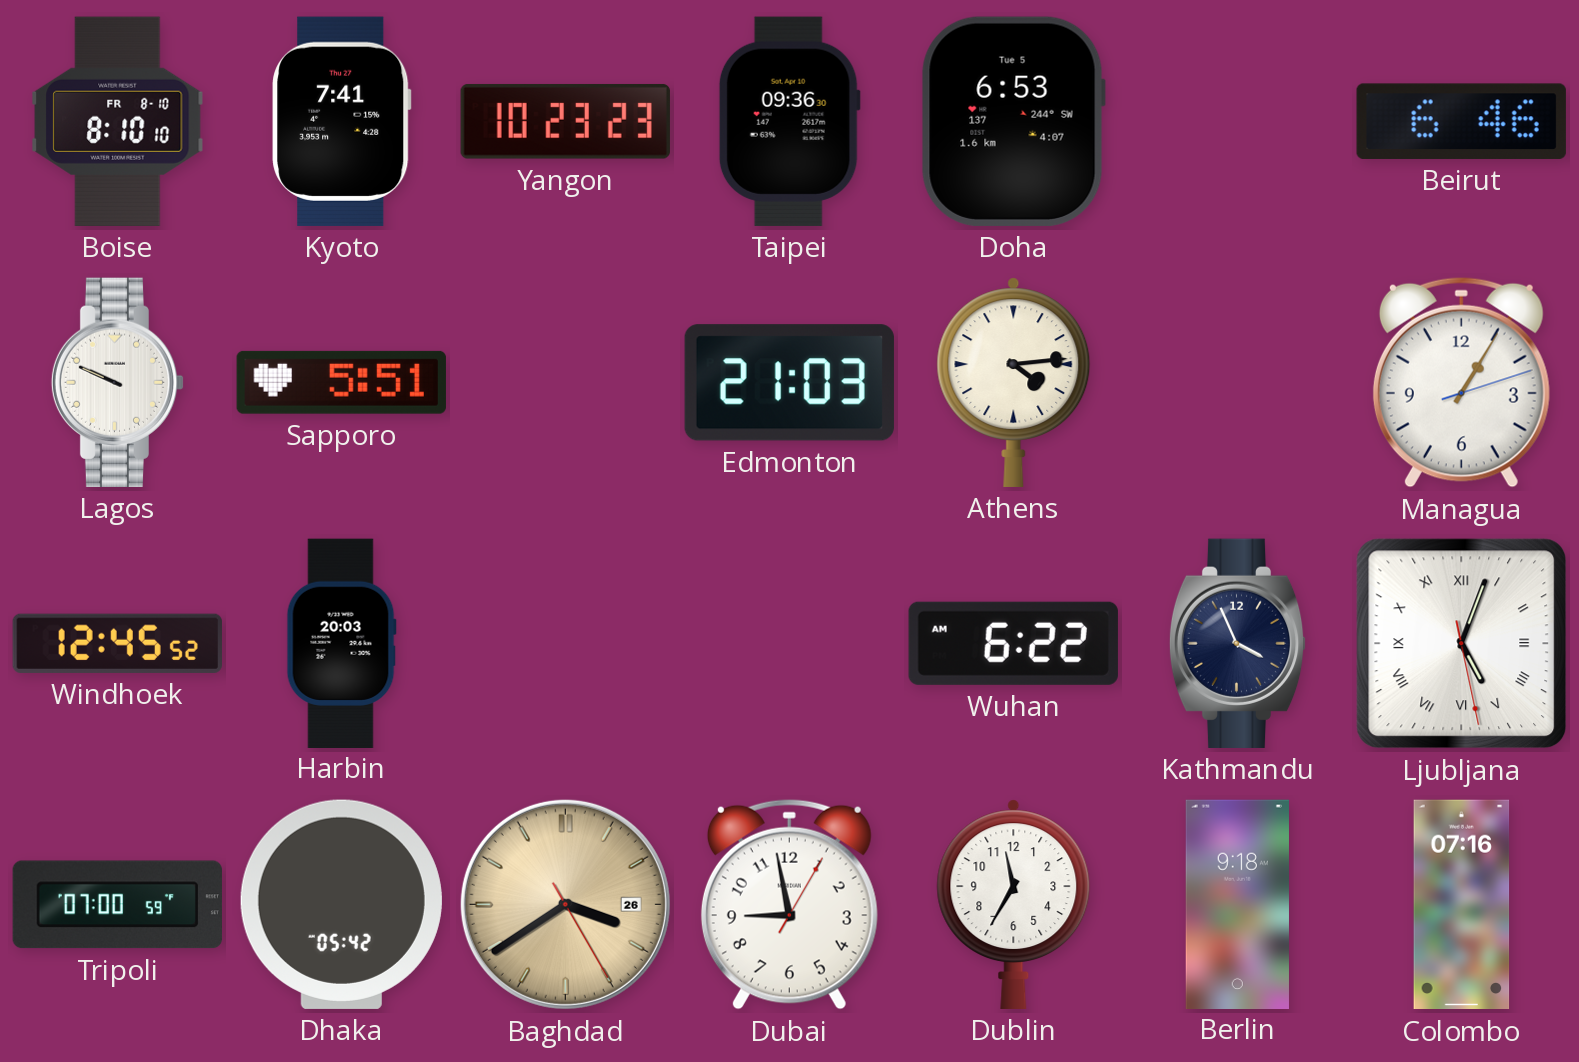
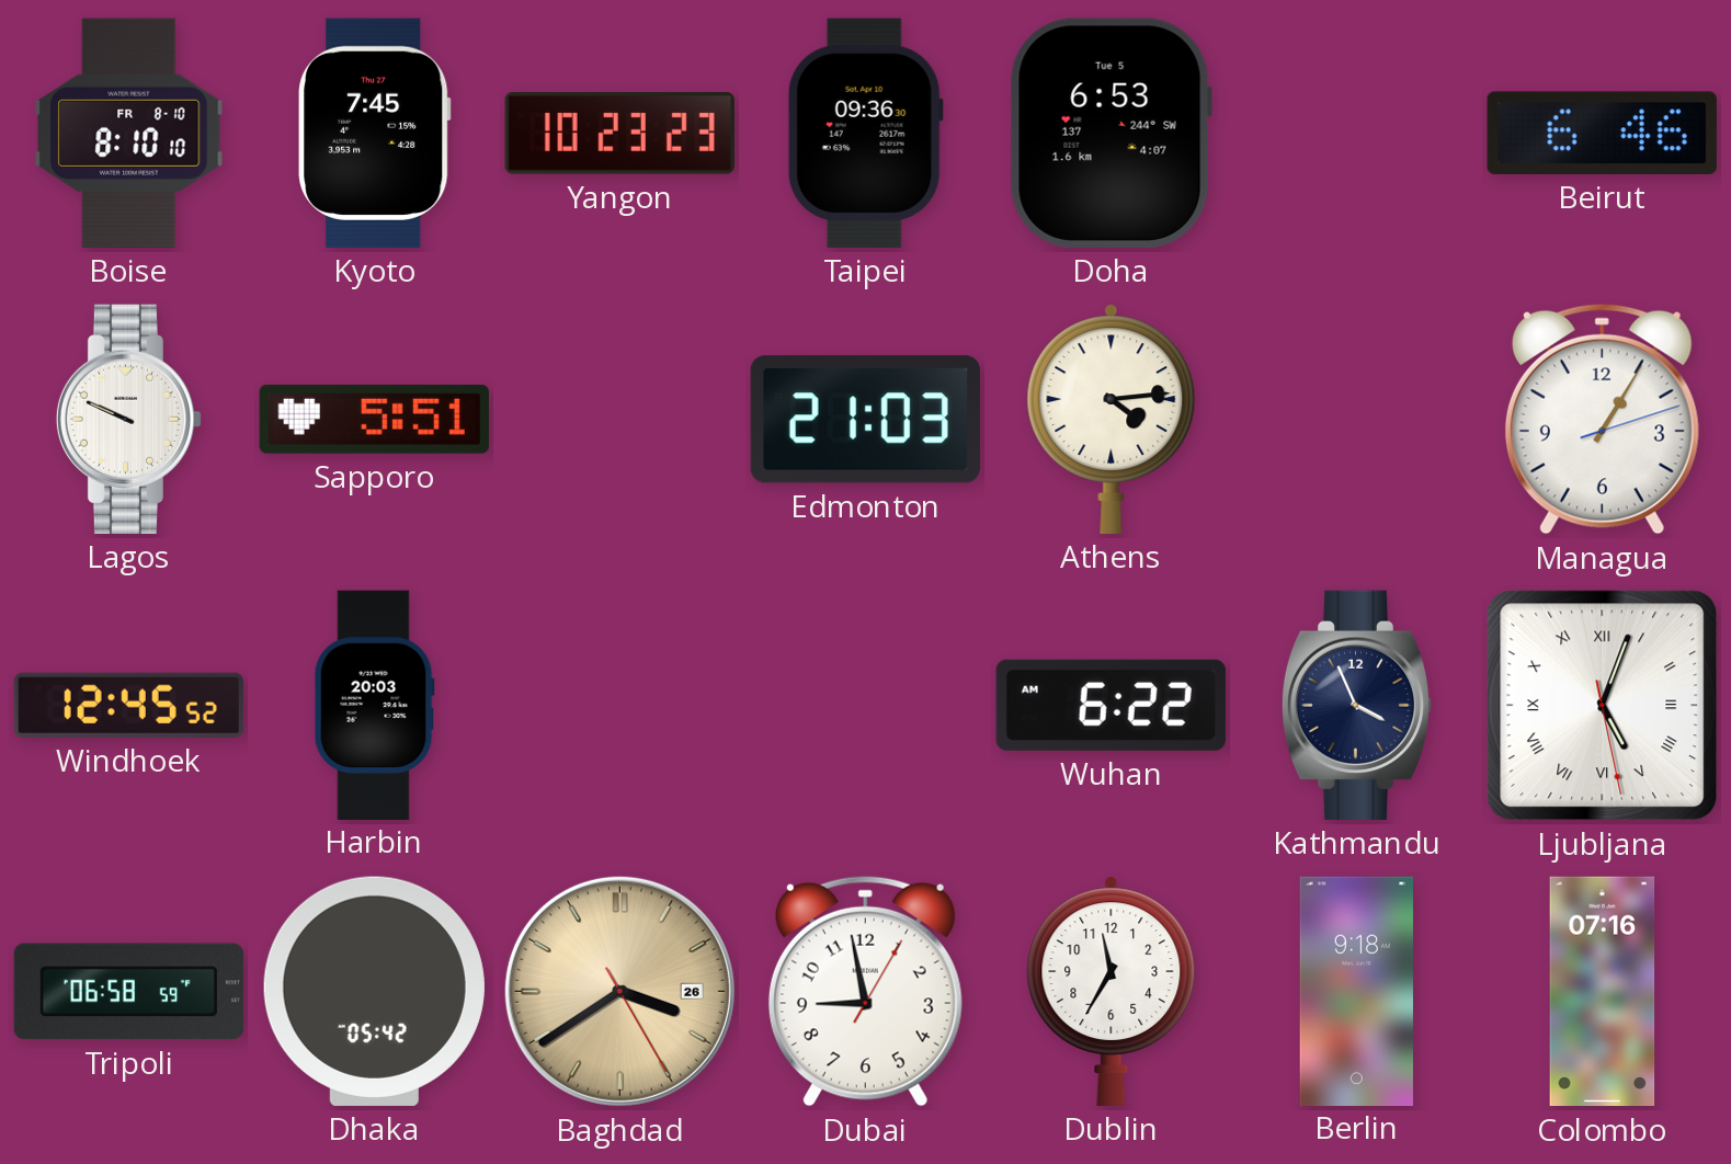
Kyoto: 7:41 -> 7:45 (375, 133)
Tripoli: 07:00 -> 06:58 (128, 992)
